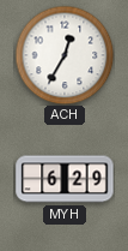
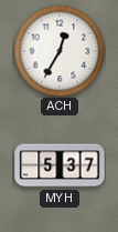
MYH: 6:29 -> 5:37 (60, 165)
